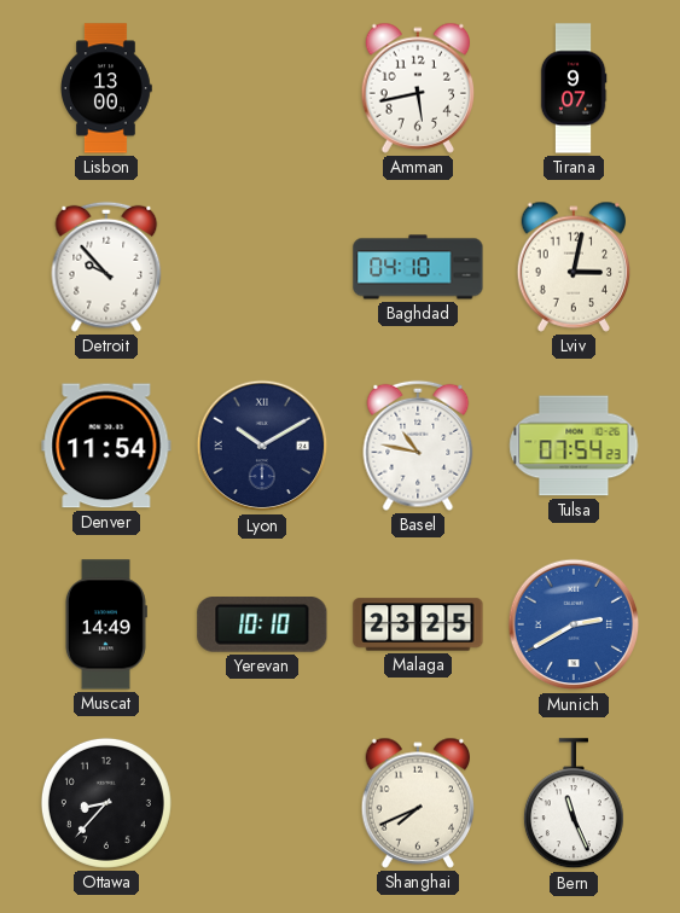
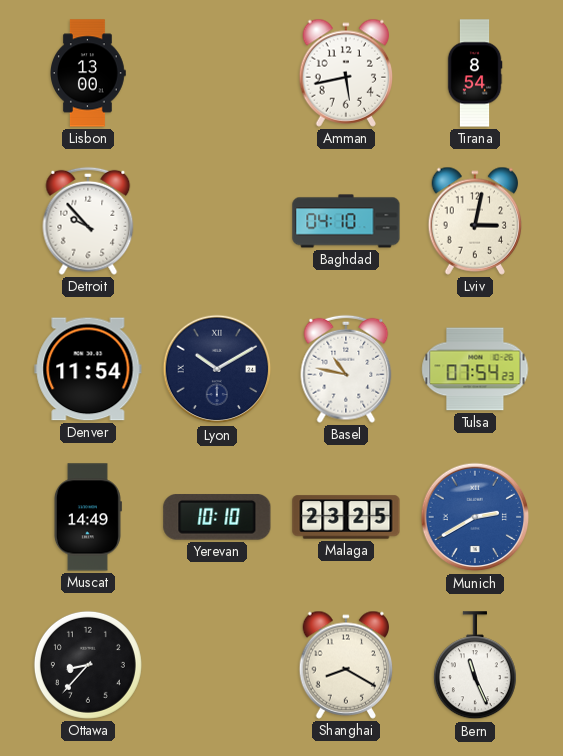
Tirana: 9:07 -> 8:54 (475, 73)
Shanghai: 7:41 -> 8:20 (346, 665)
